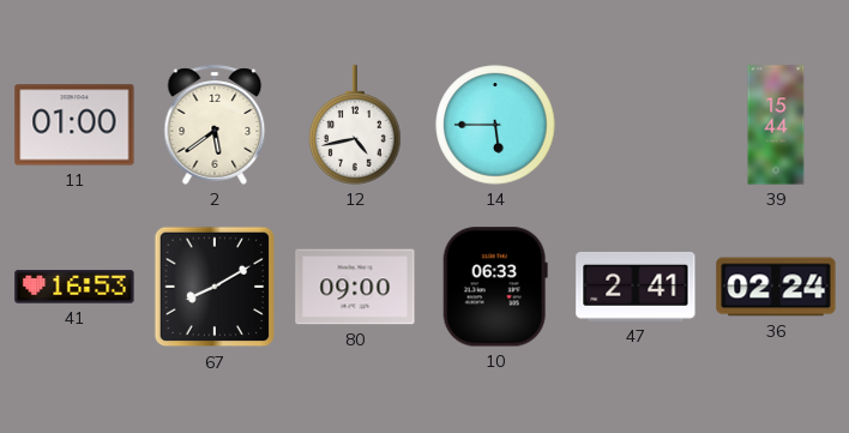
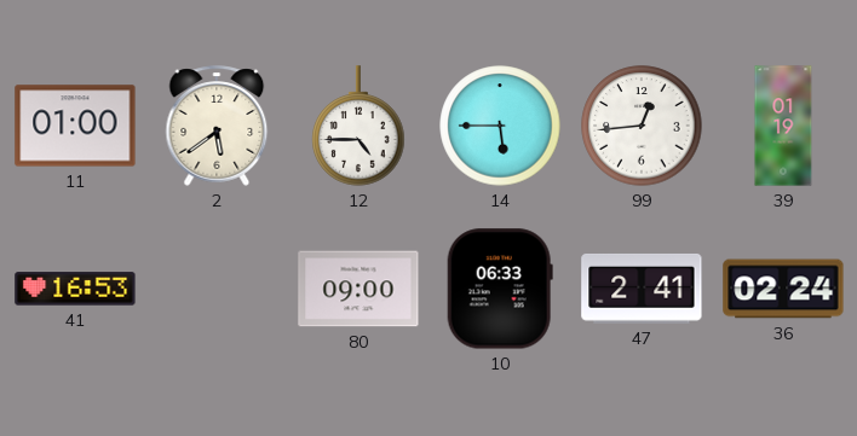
12: 4:43 -> 4:45 (358, 126)
99: none -> 12:44 (642, 126)
39: 15:44 -> 01:19 (783, 126)
67: 8:10 -> none (215, 287)
